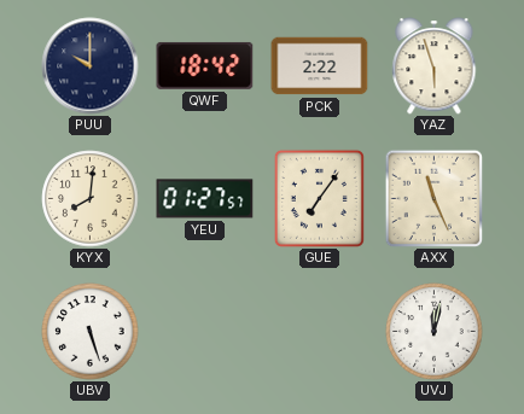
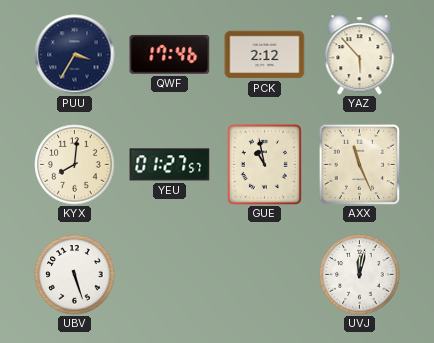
PUU: 10:00 -> 3:35 (75, 55)
QWF: 18:42 -> 17:46 (170, 54)
PCK: 2:22 -> 2:12 (265, 55)
YAZ: 5:57 -> 5:53 (360, 55)
GUE: 7:06 -> 10:58 (264, 164)
